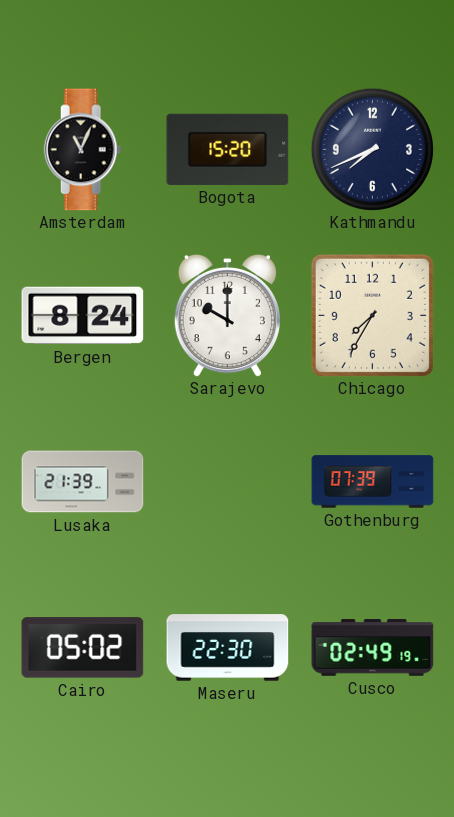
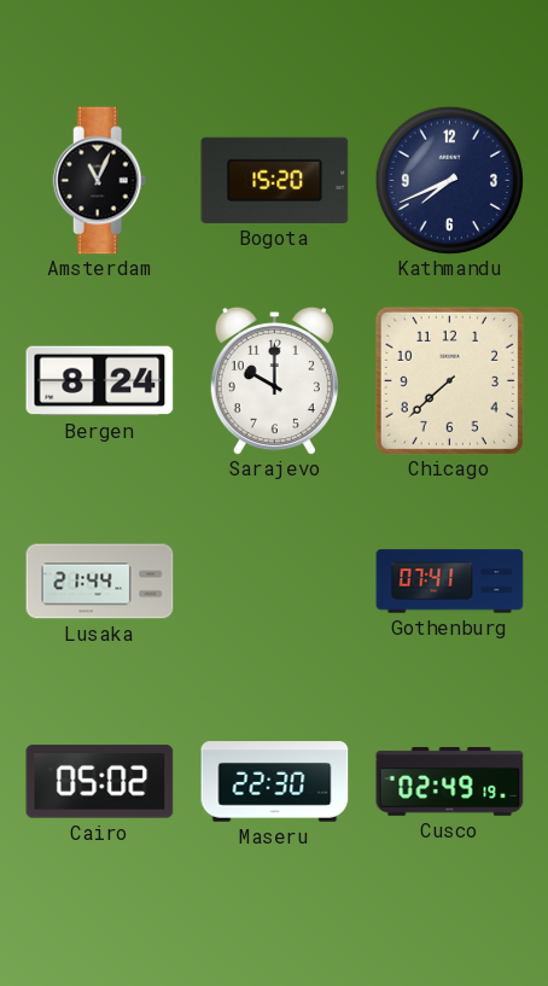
Chicago: 7:35 -> 7:38 (449, 380)
Lusaka: 21:39 -> 21:44 (100, 582)
Gothenburg: 07:39 -> 07:41 (450, 582)
